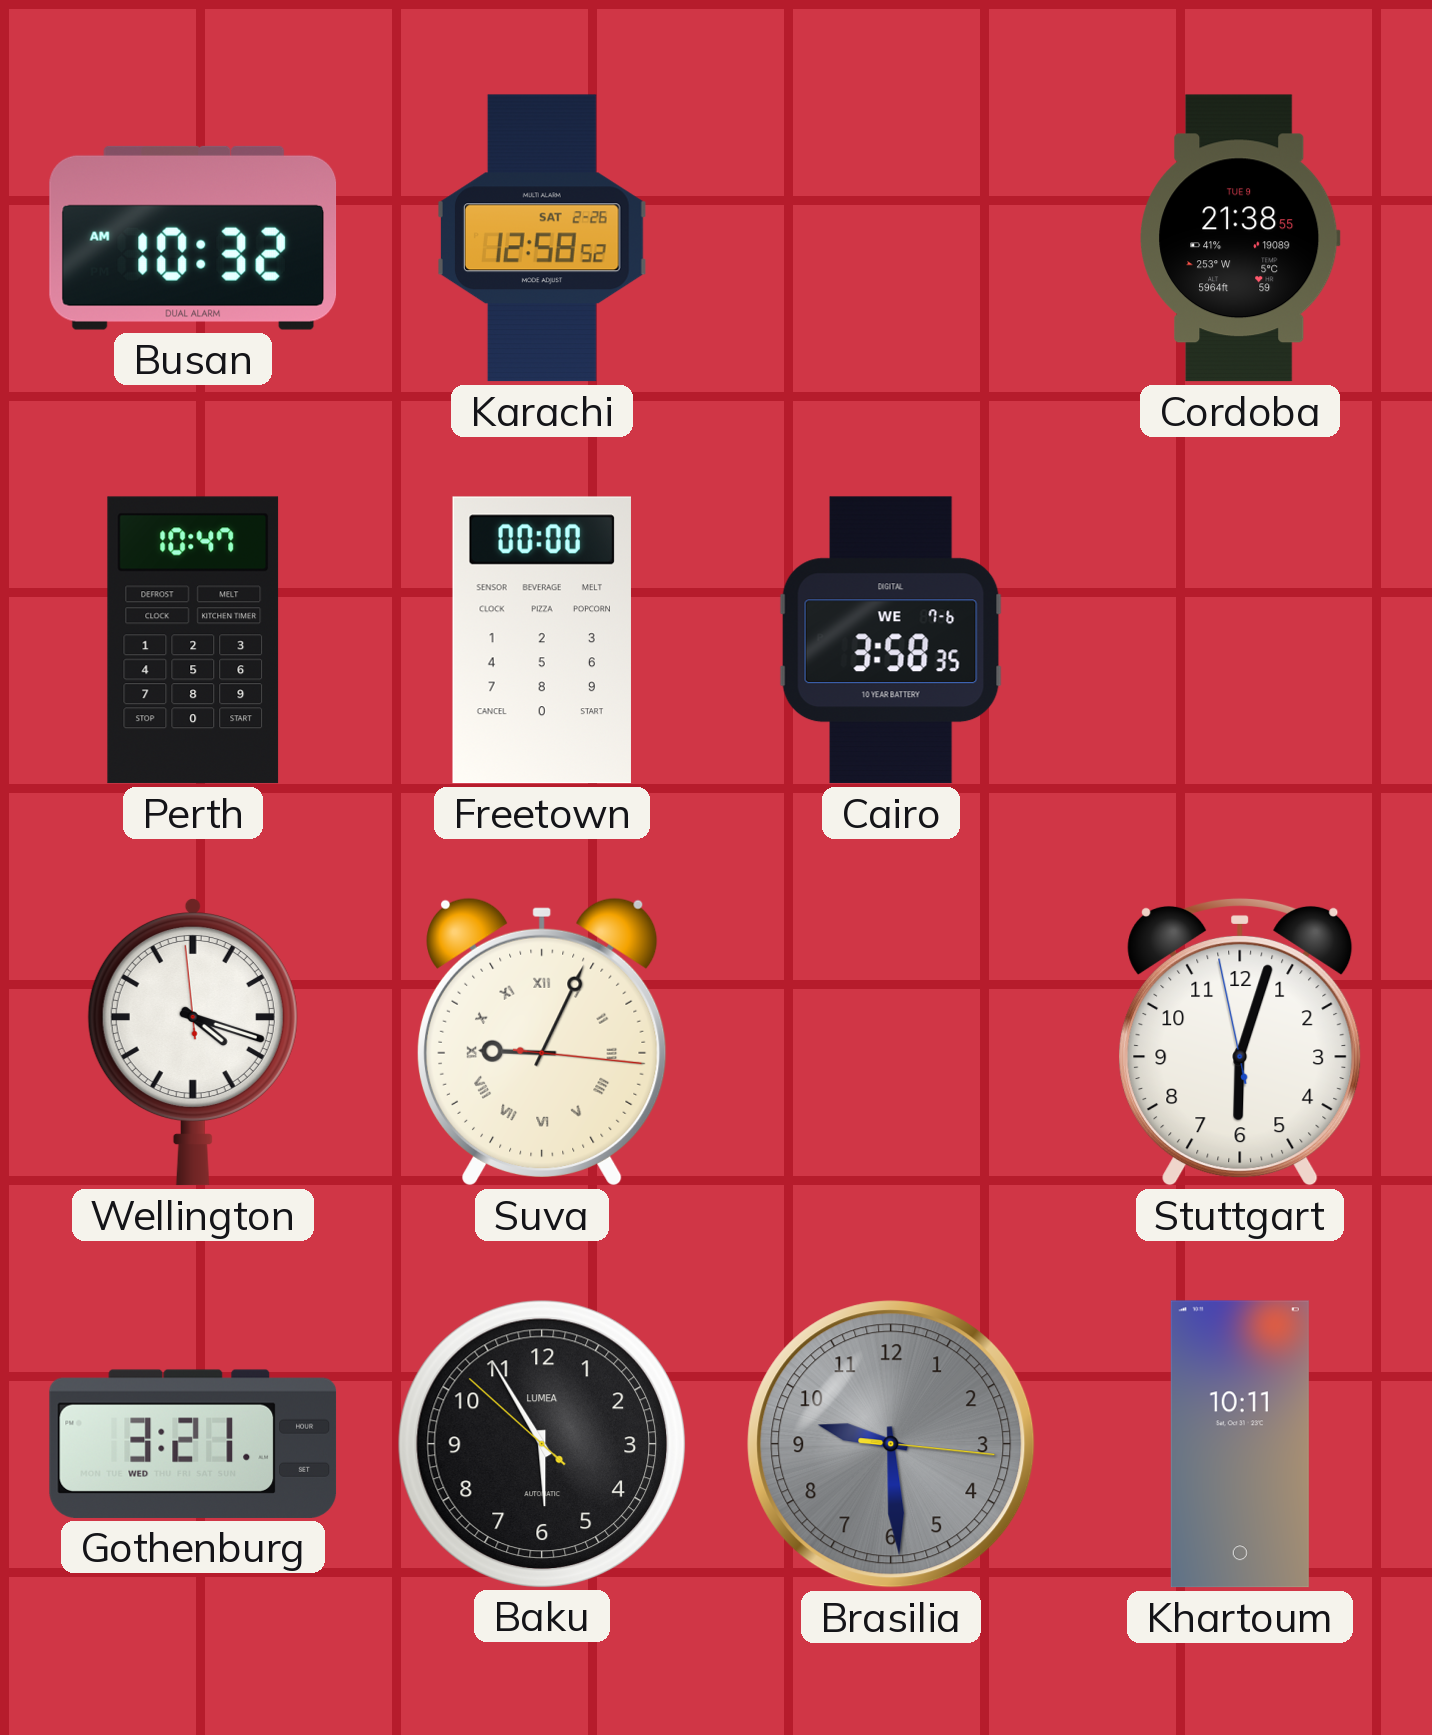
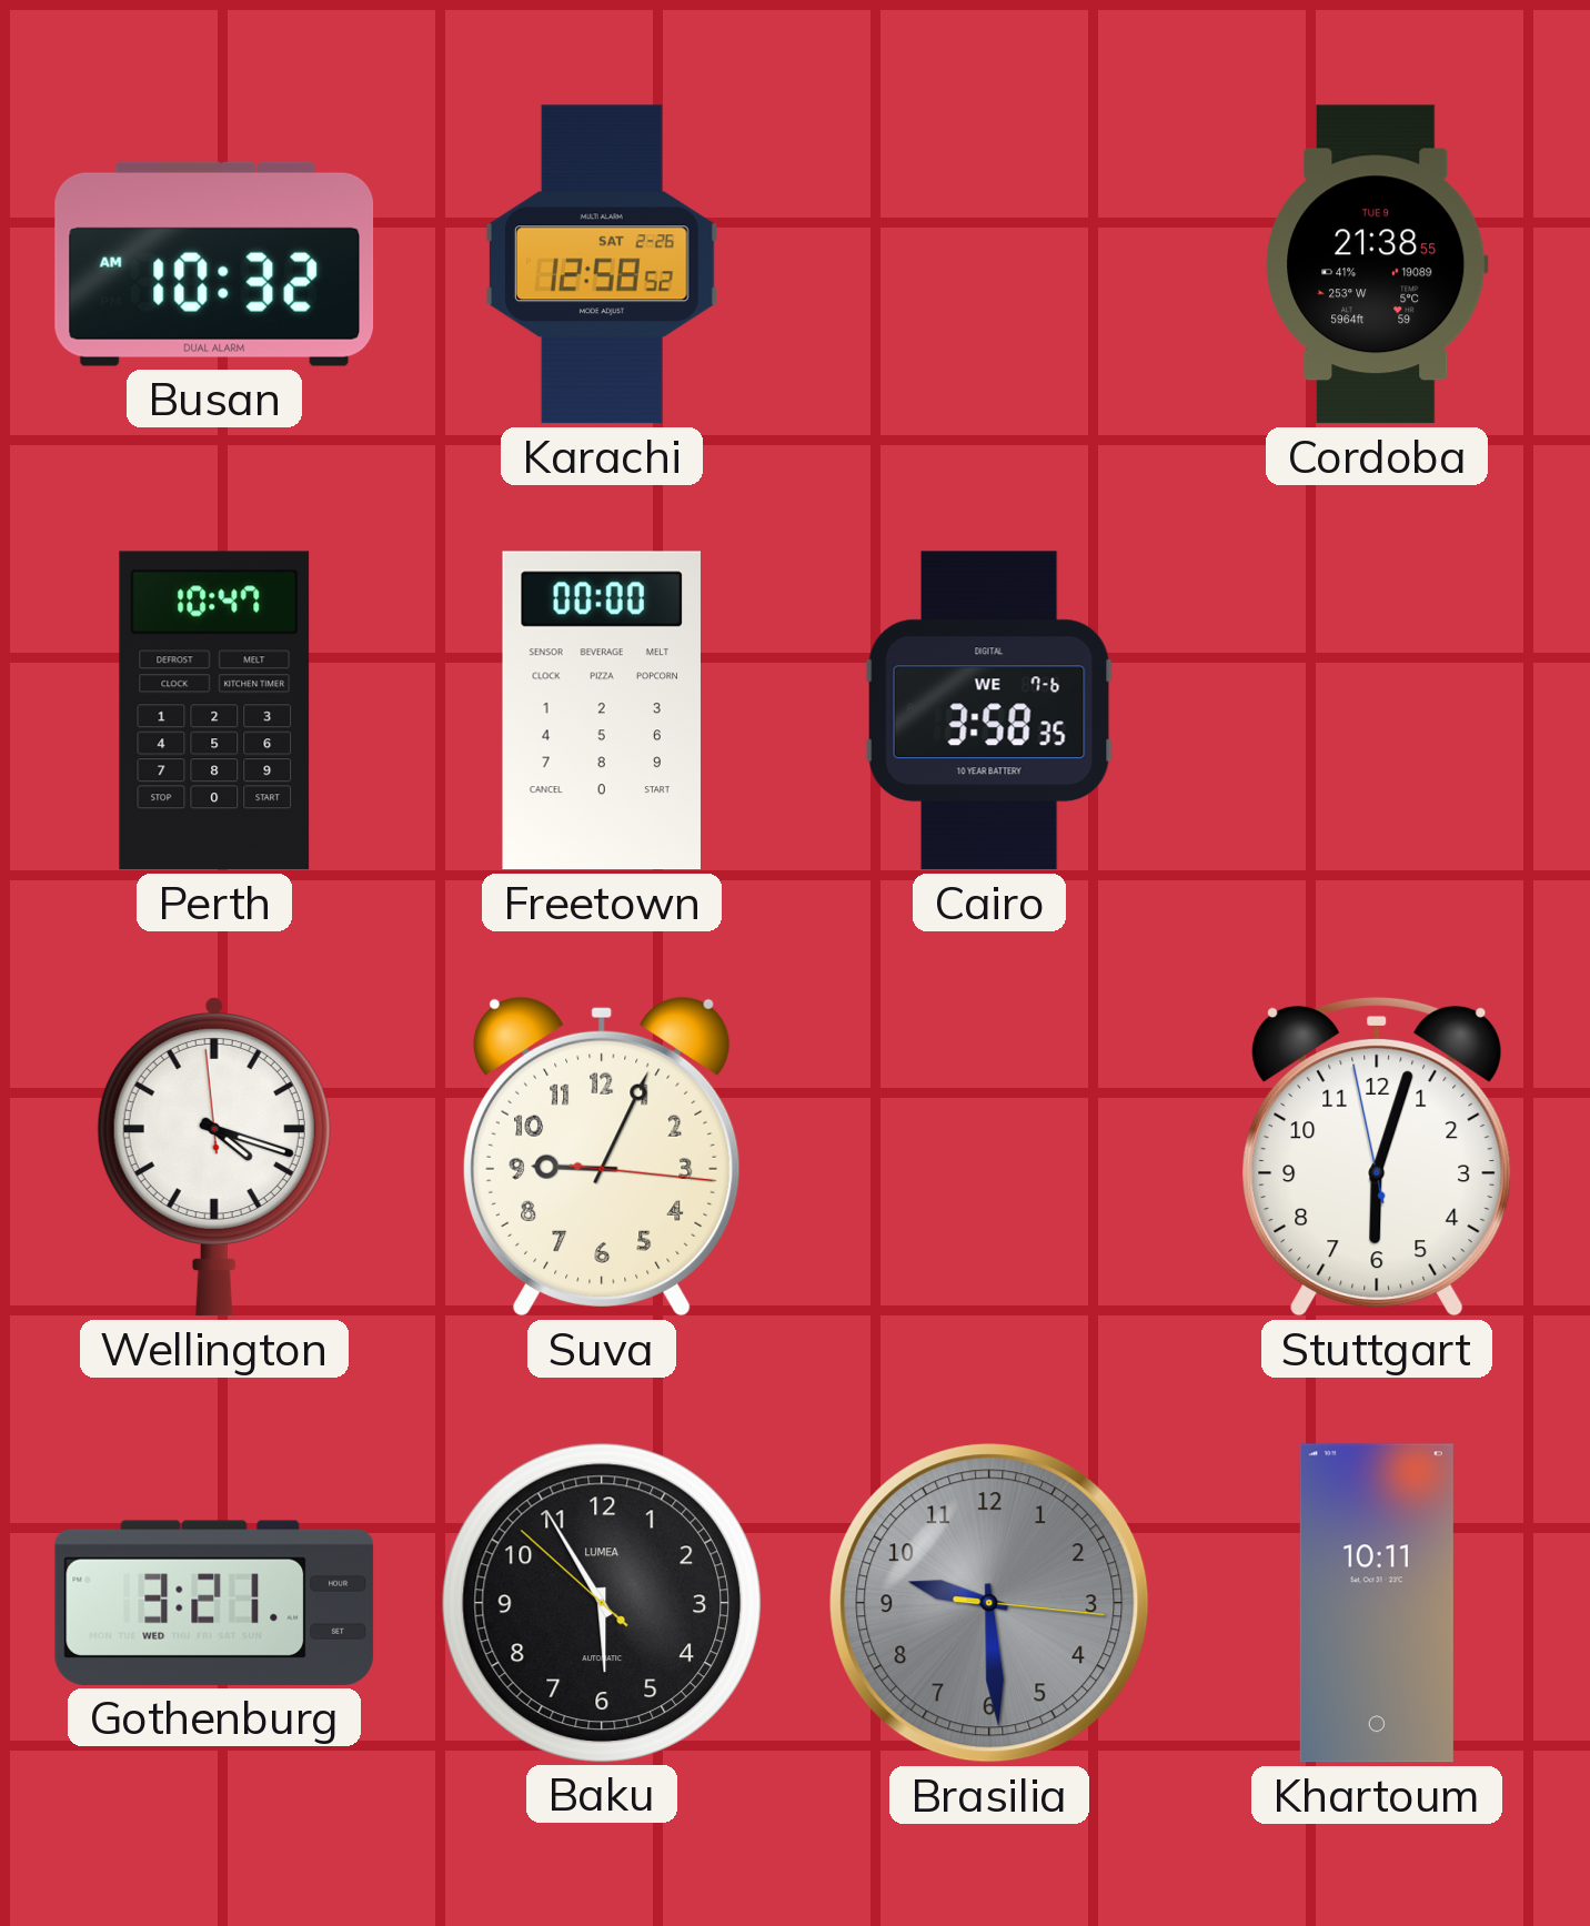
Suva numerals: Roman -> Arabic (603, 1157)
